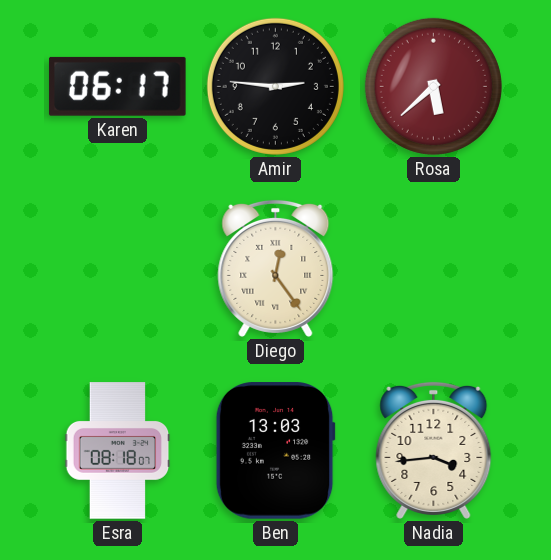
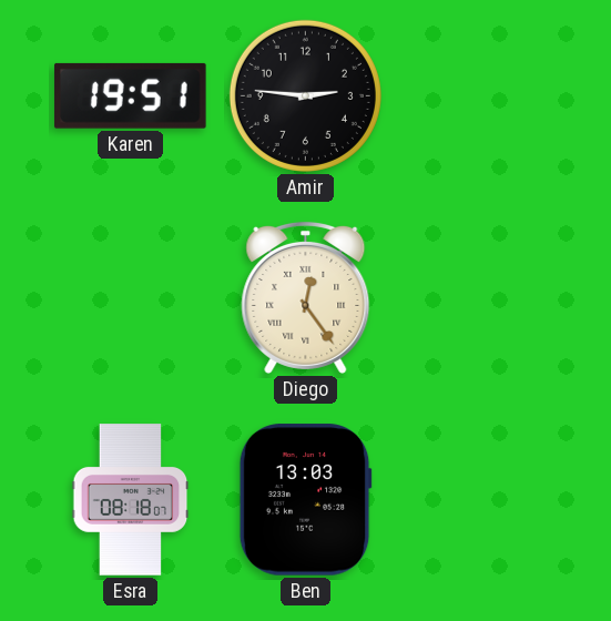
Karen: 06:17 -> 19:51 (130, 95)
Rosa: 5:38 -> none (433, 86)
Nadia: 3:44 -> none (434, 450)
